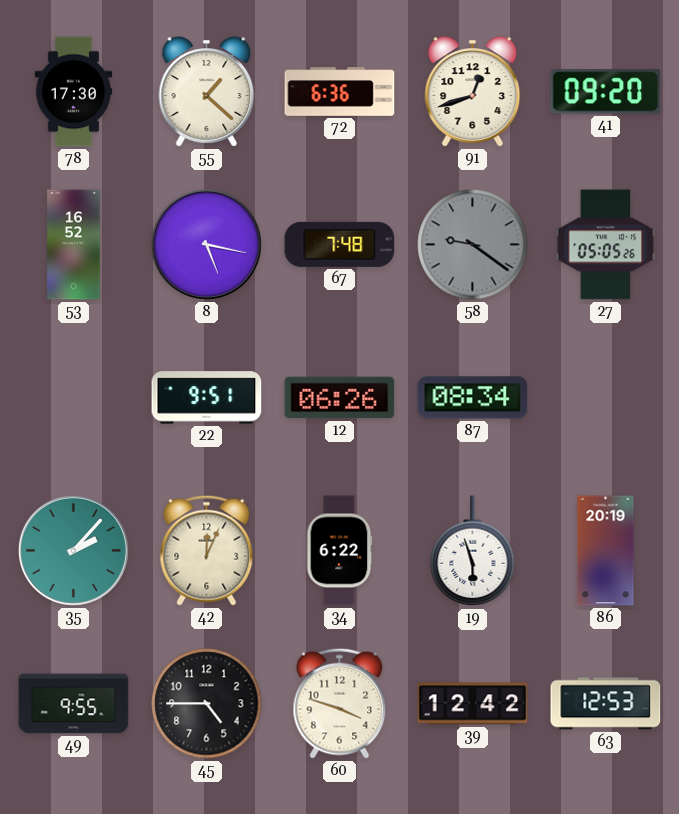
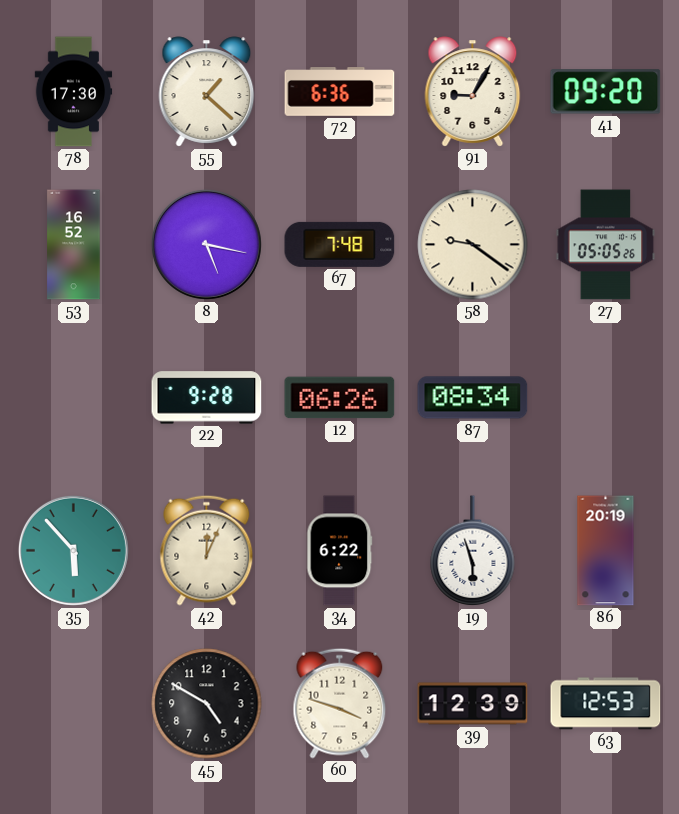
91: 12:42 -> 9:05 (473, 92)
58 dial: grey -> cream (473, 245)
22: 9:51 -> 9:28 (207, 398)
35: 2:07 -> 5:53 (73, 550)
49: 9:55 -> none (74, 704)
45: 4:45 -> 4:50 (207, 704)
39: 12:42 -> 12:39 (473, 704)
